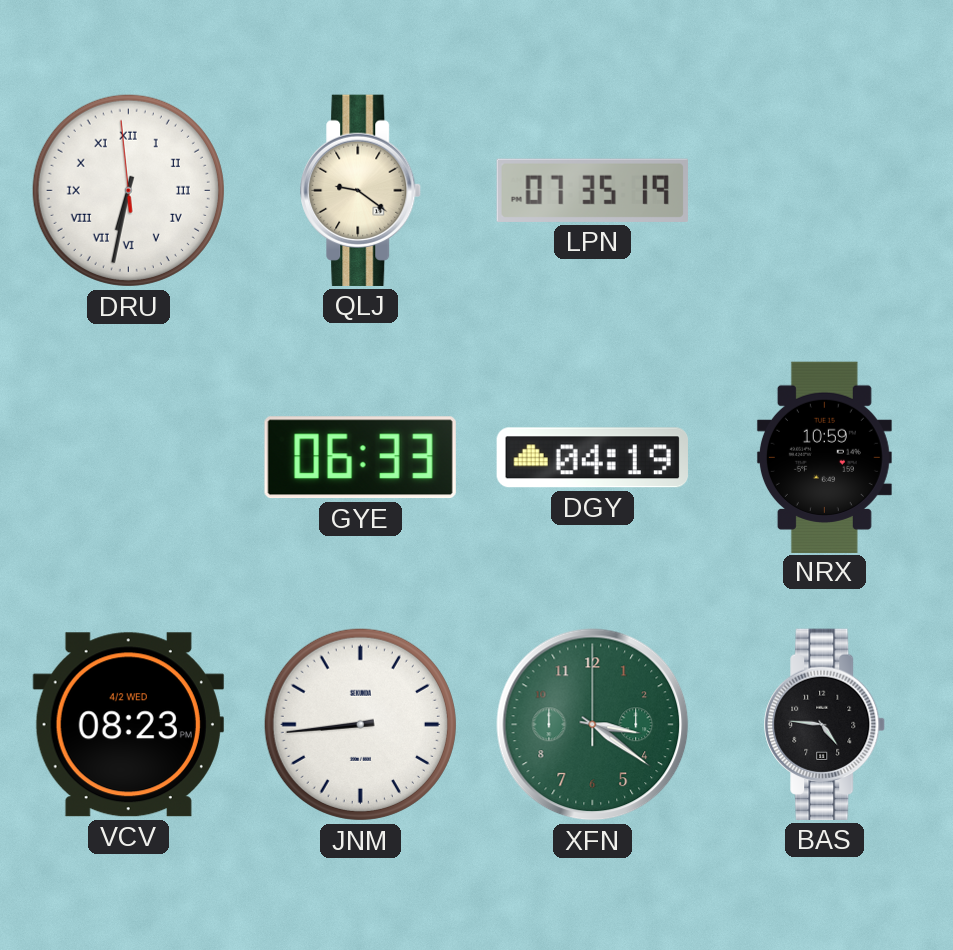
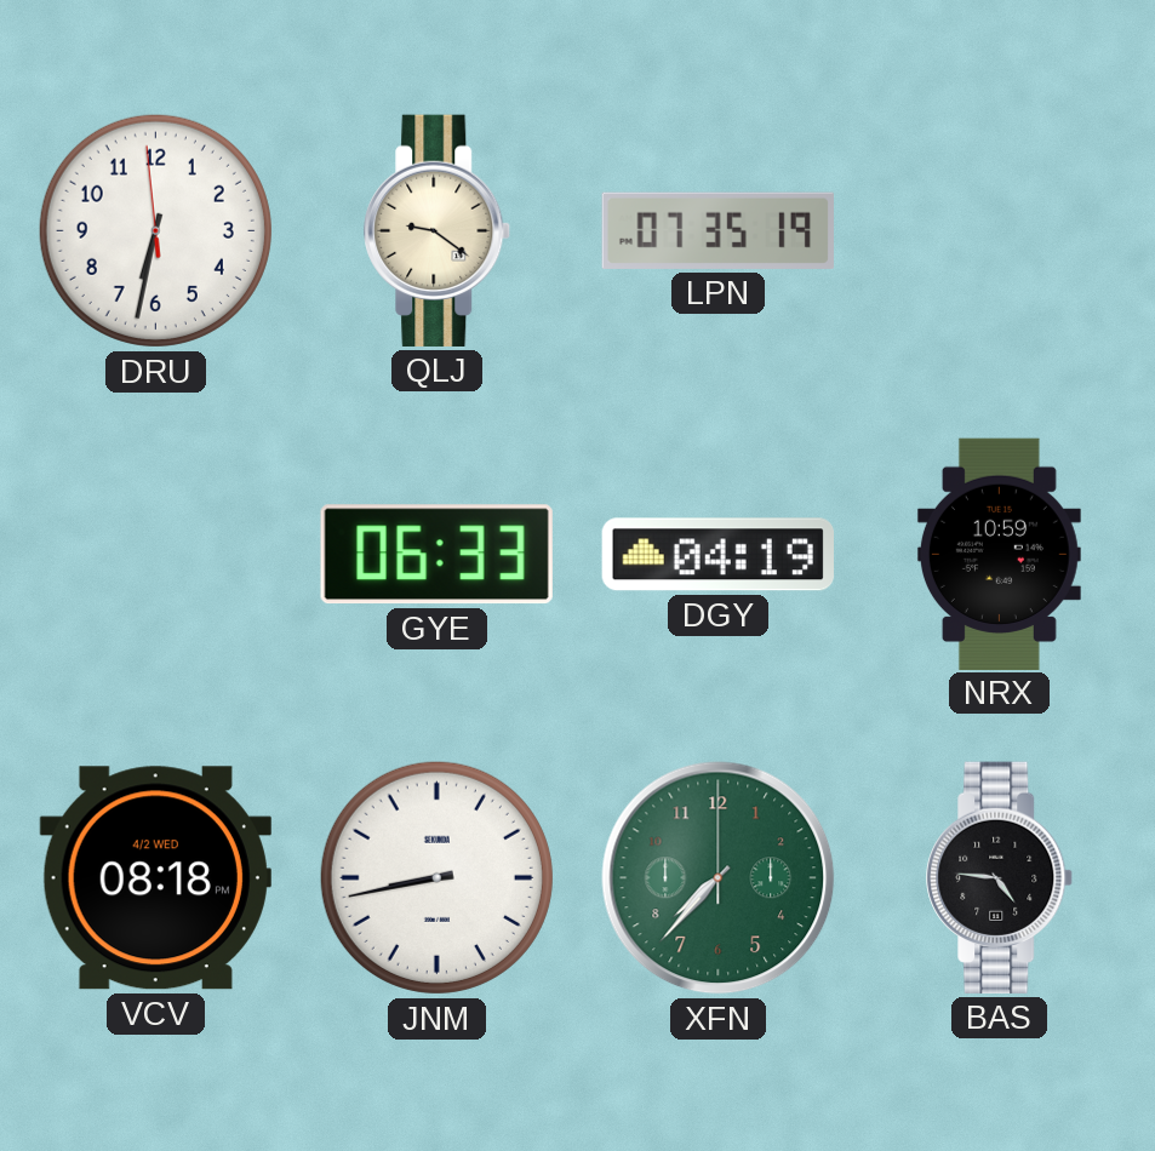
DRU numerals: Roman -> Arabic (155, 230)
VCV: 08:23 -> 08:18 (155, 878)
JNM: 8:44 -> 8:43 (436, 877)
XFN: 3:21 -> 7:37 (719, 878)
